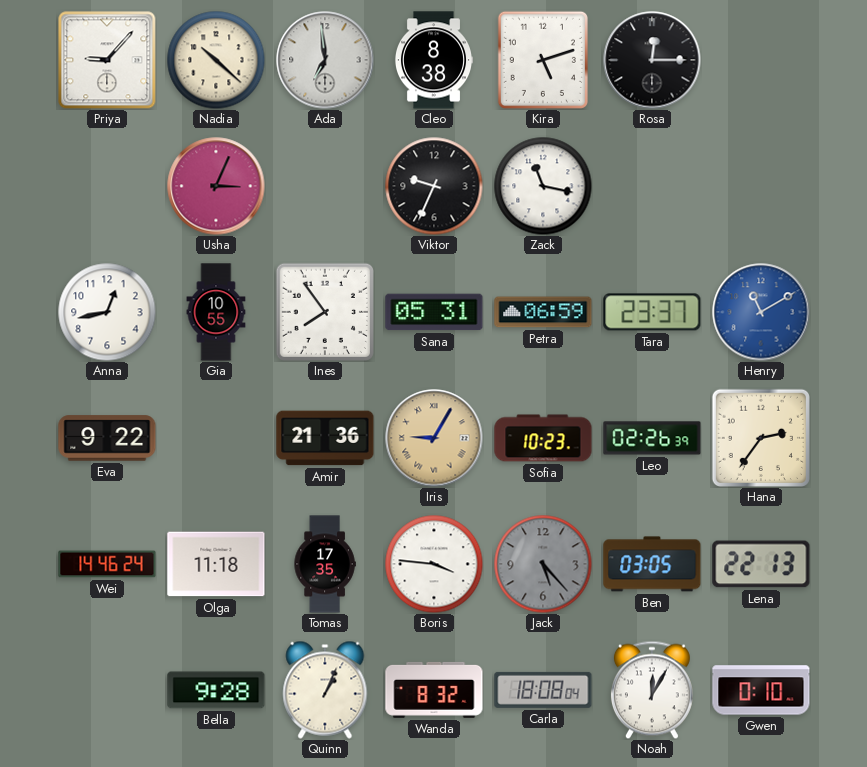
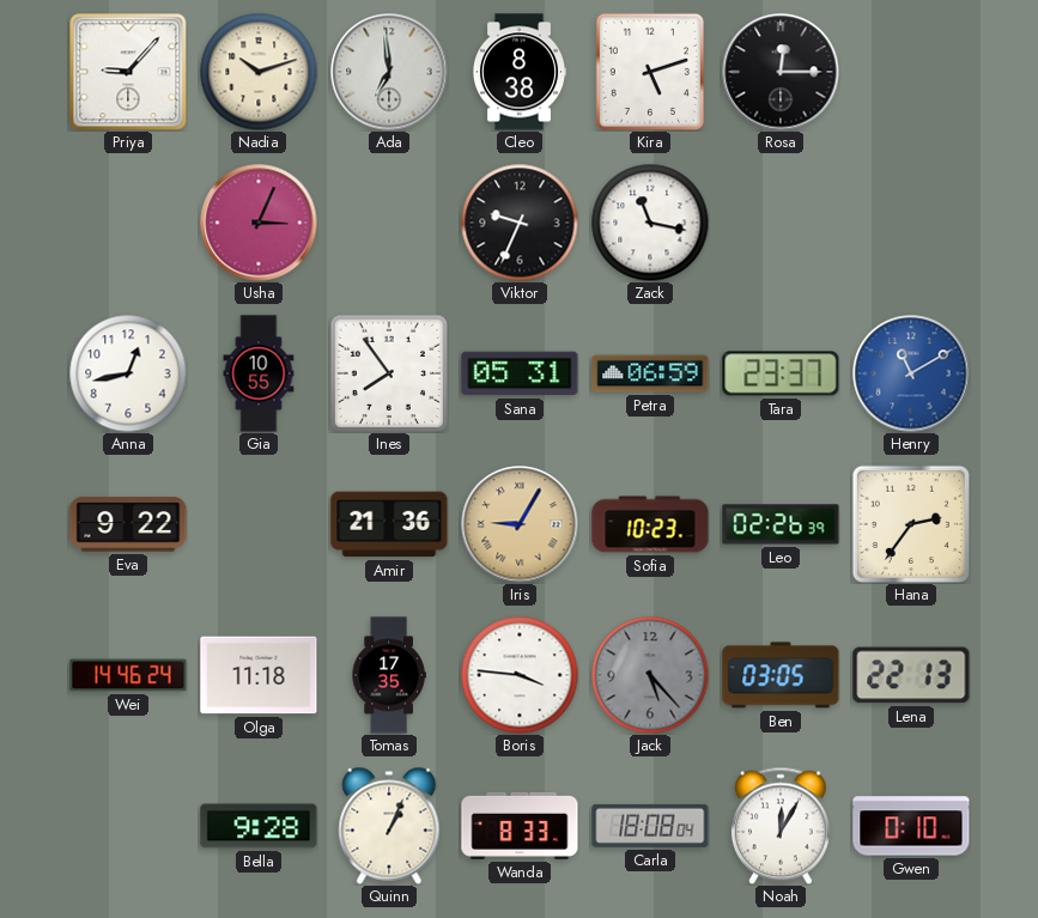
Nadia: 10:22 -> 10:12 (259, 72)
Wanda: 8:32 -> 8:33 (520, 826)
